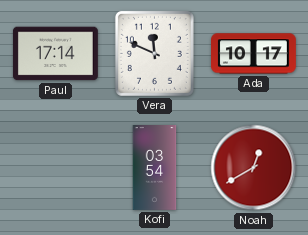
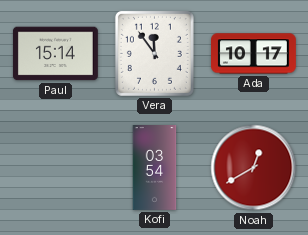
Paul: 17:14 -> 15:14 (55, 54)
Vera: 11:49 -> 11:54 (154, 53)
